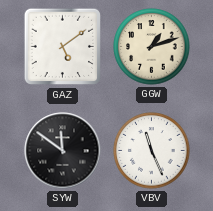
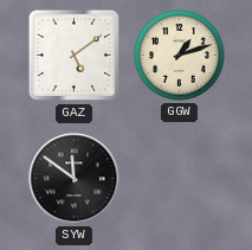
VBV: 11:26 -> none (152, 151)
